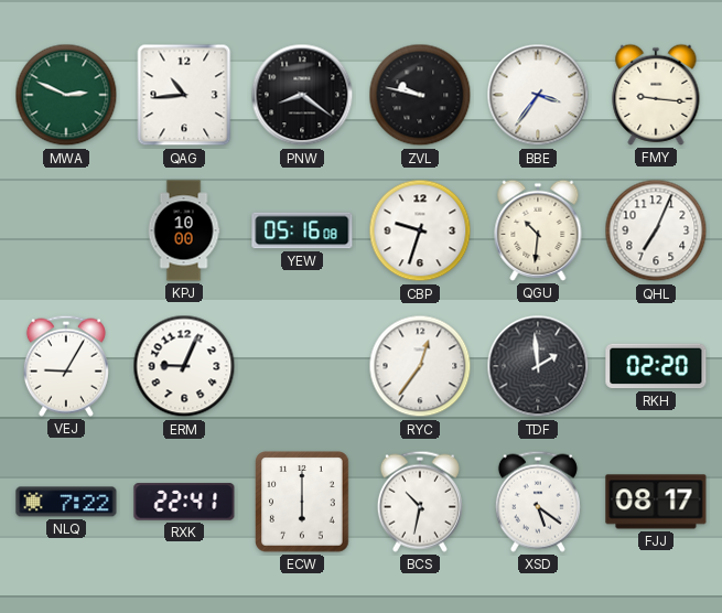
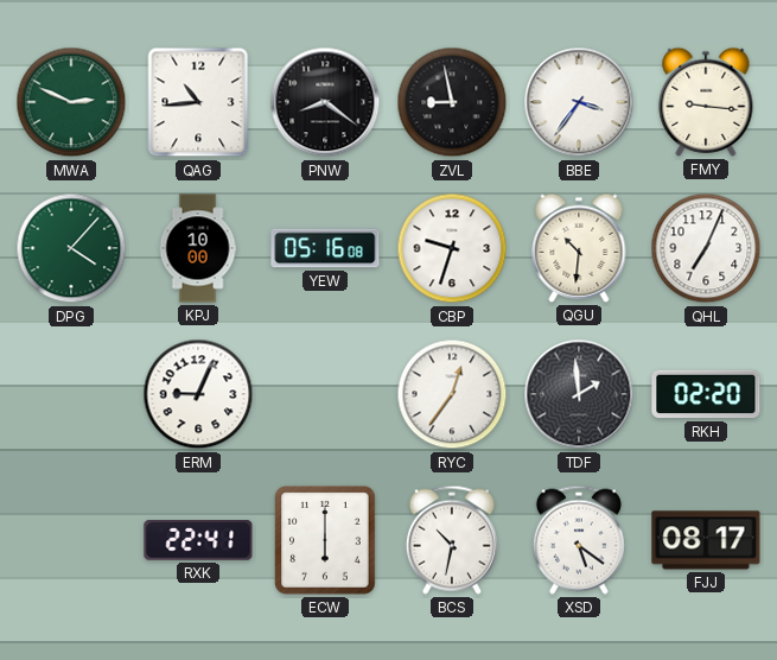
ZVL: 9:47 -> 8:58 (452, 102)
DPG: none -> 4:07 (71, 248)
VEJ: 9:05 -> none (66, 366)
NLQ: 7:22 -> none (66, 502)
